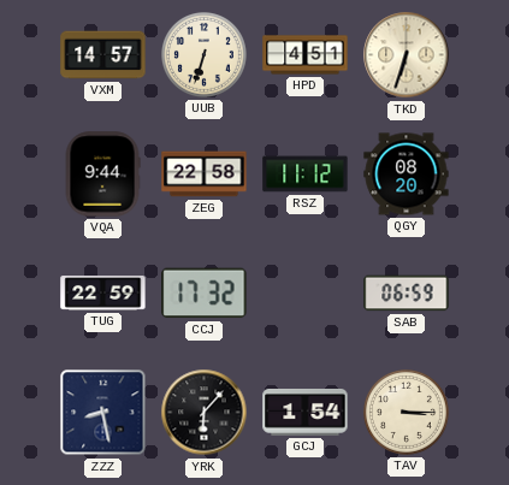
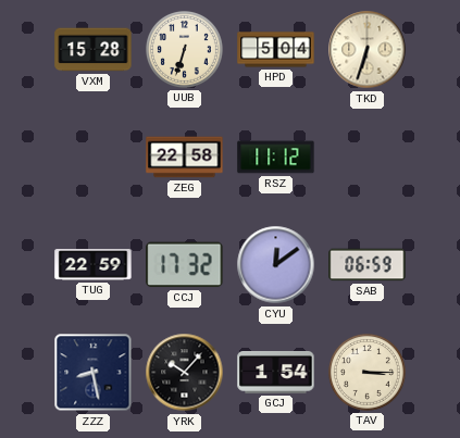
VXM: 14:57 -> 15:28 (94, 50)
HPD: 4:51 -> 5:04 (276, 50)
VQA: 9:44 -> none (102, 175)
QGY: 08:20 -> none (407, 175)
CYU: none -> 12:09 (276, 265)
YRK: 6:07 -> 10:07 (185, 373)
